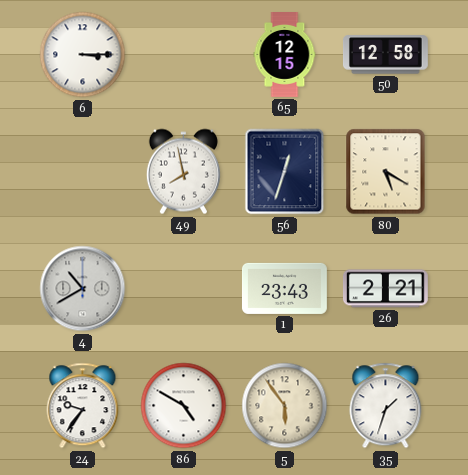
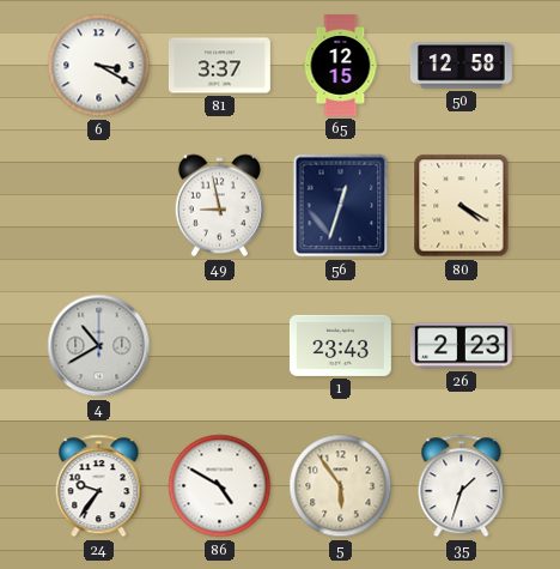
6: 3:15 -> 3:20 (99, 66)
81: none -> 3:37 (219, 66)
49: 7:58 -> 8:58 (219, 206)
80: 5:20 -> 4:20 (462, 206)
26: 2:21 -> 2:23 (461, 346)
